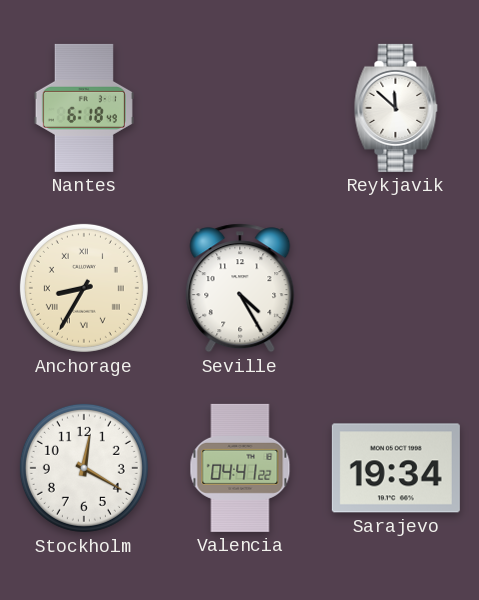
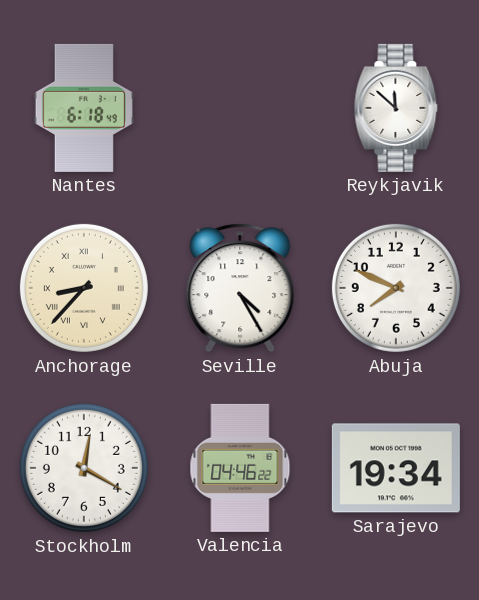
Anchorage: 8:35 -> 8:37 (84, 288)
Abuja: none -> 7:49 (396, 288)
Valencia: 04:41 -> 04:46 (240, 468)
